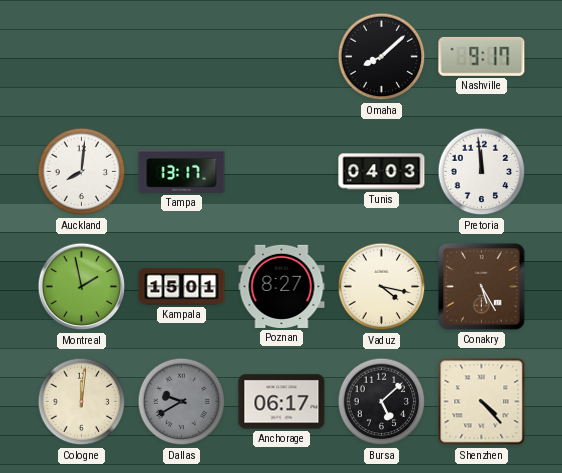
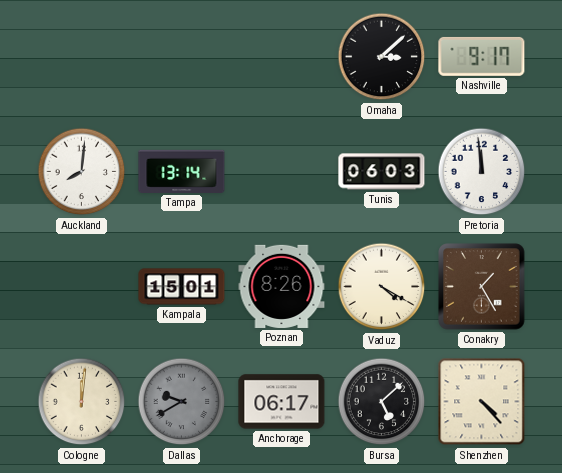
Omaha: 8:08 -> 3:08 (382, 57)
Tampa: 13:17 -> 13:14 (182, 171)
Tunis: 04:03 -> 06:03 (382, 172)
Montreal: 1:58 -> none (82, 287)
Poznan: 8:27 -> 8:26 (282, 286)
Vaduz: 4:17 -> 4:20 (382, 287)
Conakry: 5:25 -> 1:25 (482, 287)
